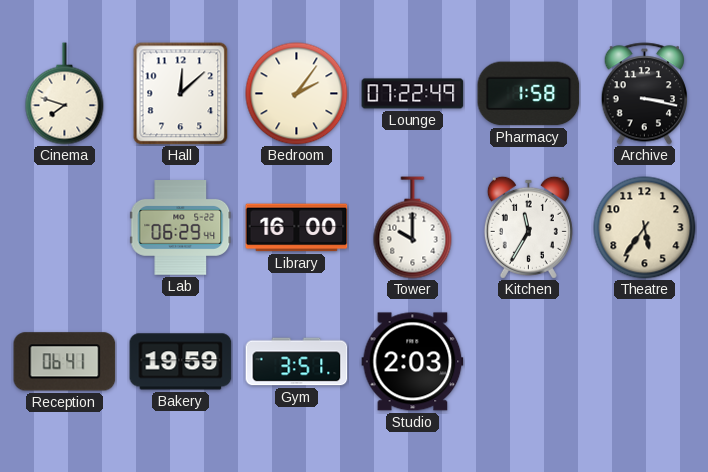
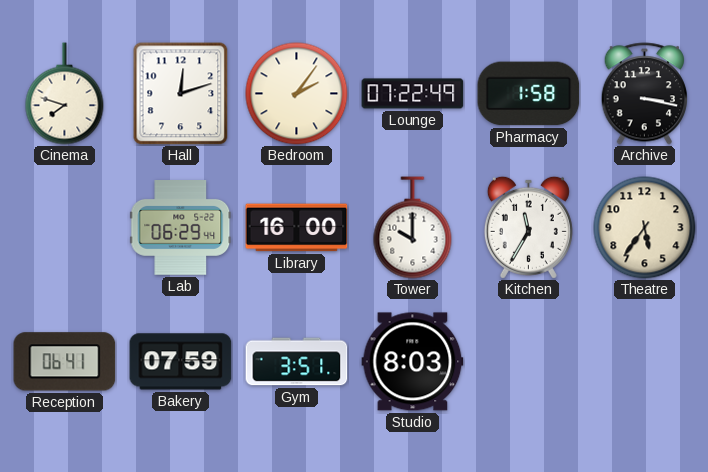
Hall: 12:08 -> 12:12 (181, 94)
Bakery: 19:59 -> 07:59 (181, 362)
Studio: 2:03 -> 8:03 (413, 362)
